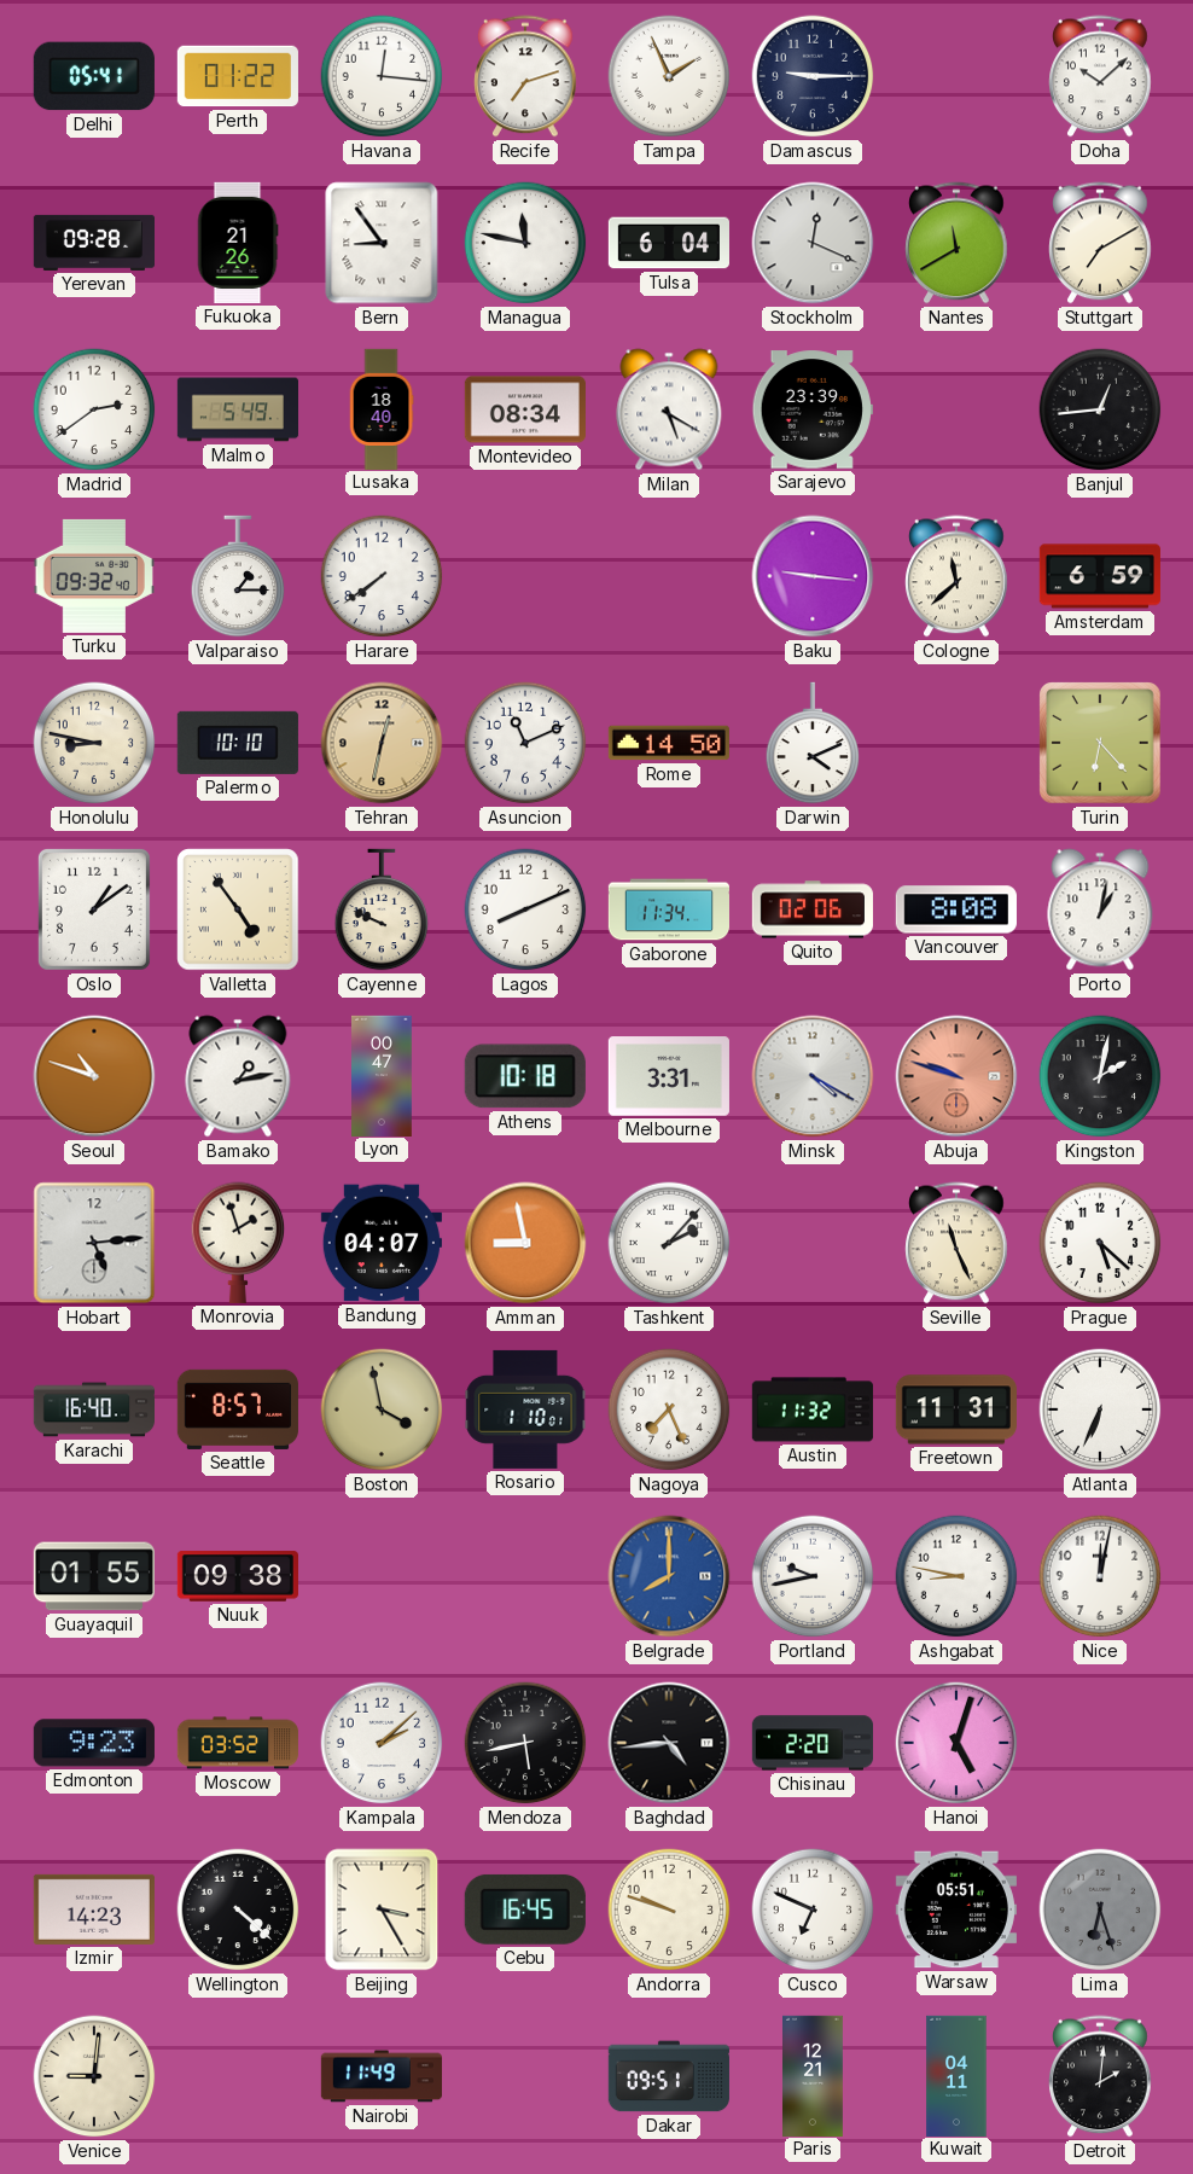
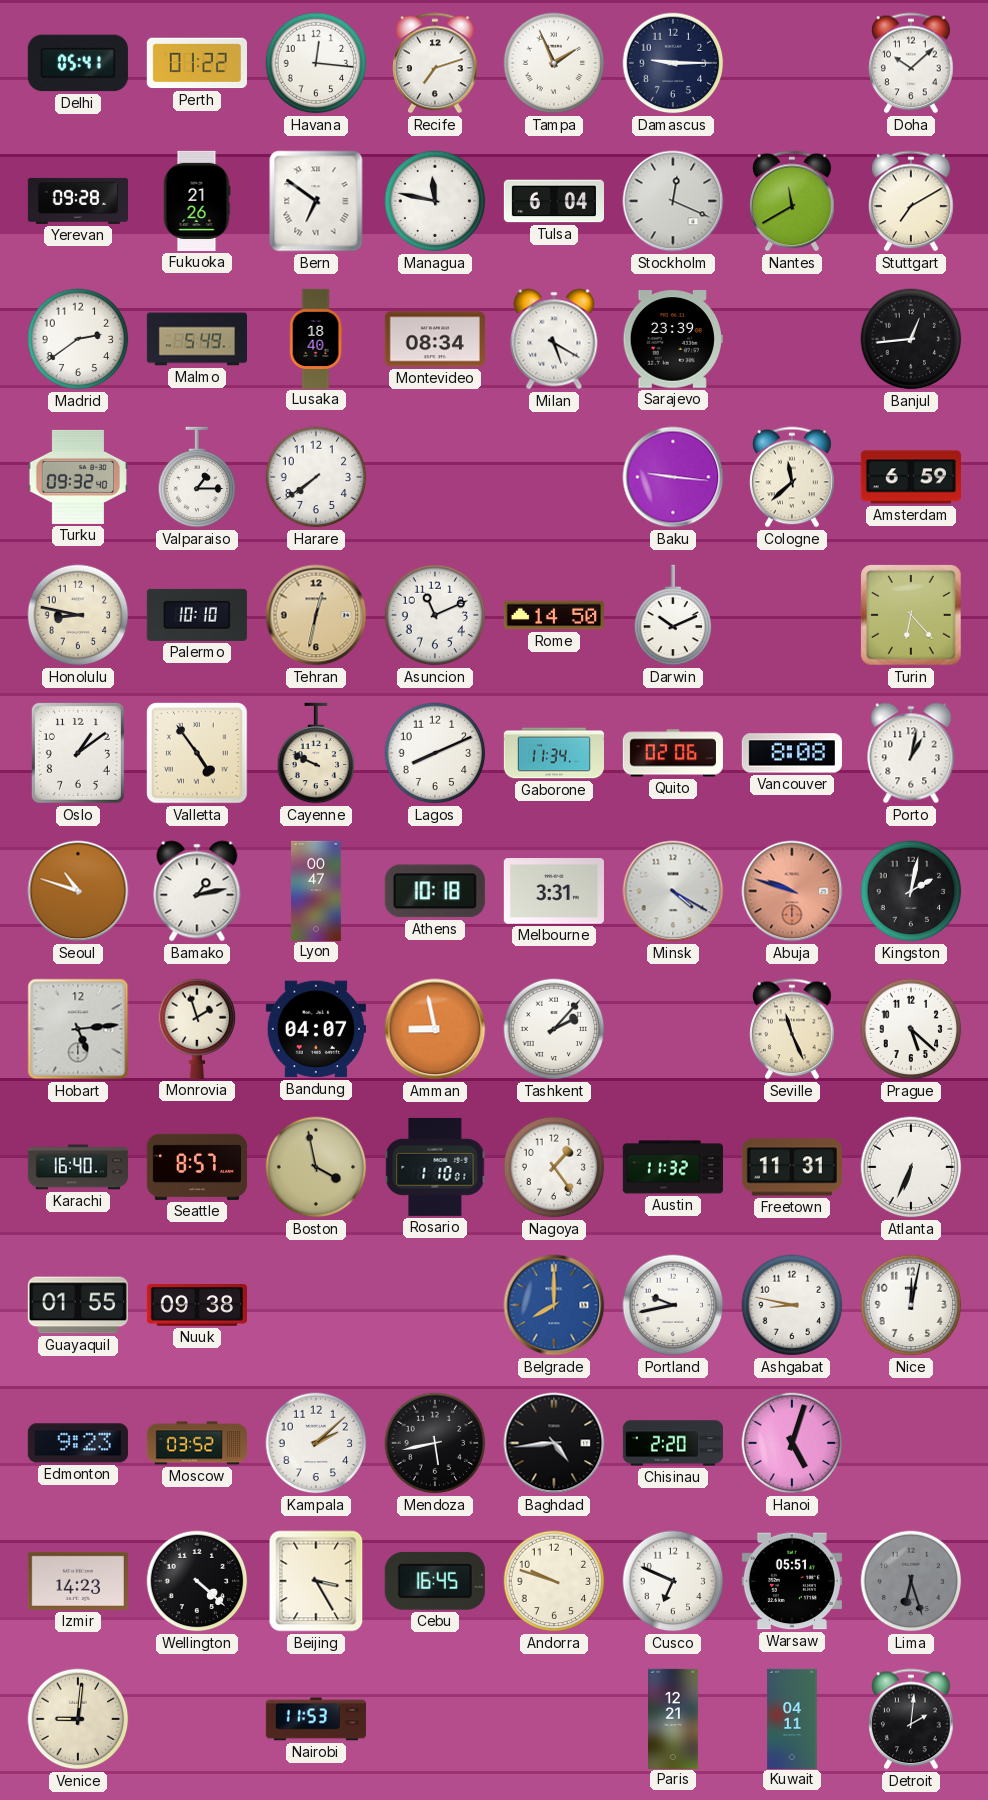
Bern: 8:54 -> 6:51 (316, 201)
Darwin: 4:11 -> 10:11 (673, 615)
Nagoya: 7:26 -> 1:24 (554, 1167)
Nairobi: 11:49 -> 11:53 (316, 1719)
Dakar: 09:51 -> none (669, 2076)
